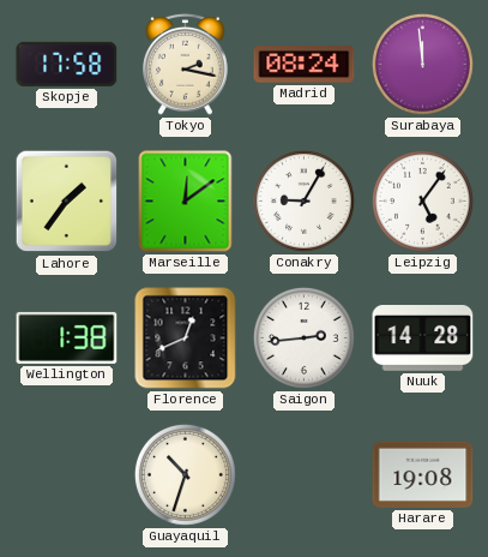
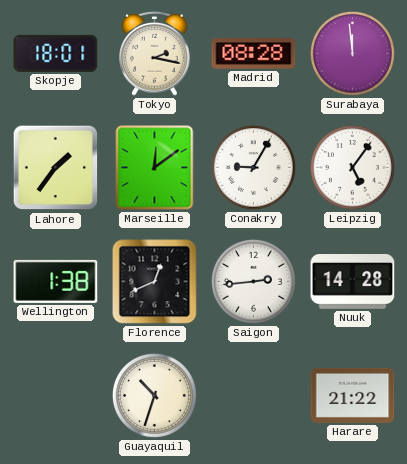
Skopje: 17:58 -> 18:01 (56, 53)
Madrid: 08:24 -> 08:28 (254, 54)
Harare: 19:08 -> 21:22 (353, 395)
